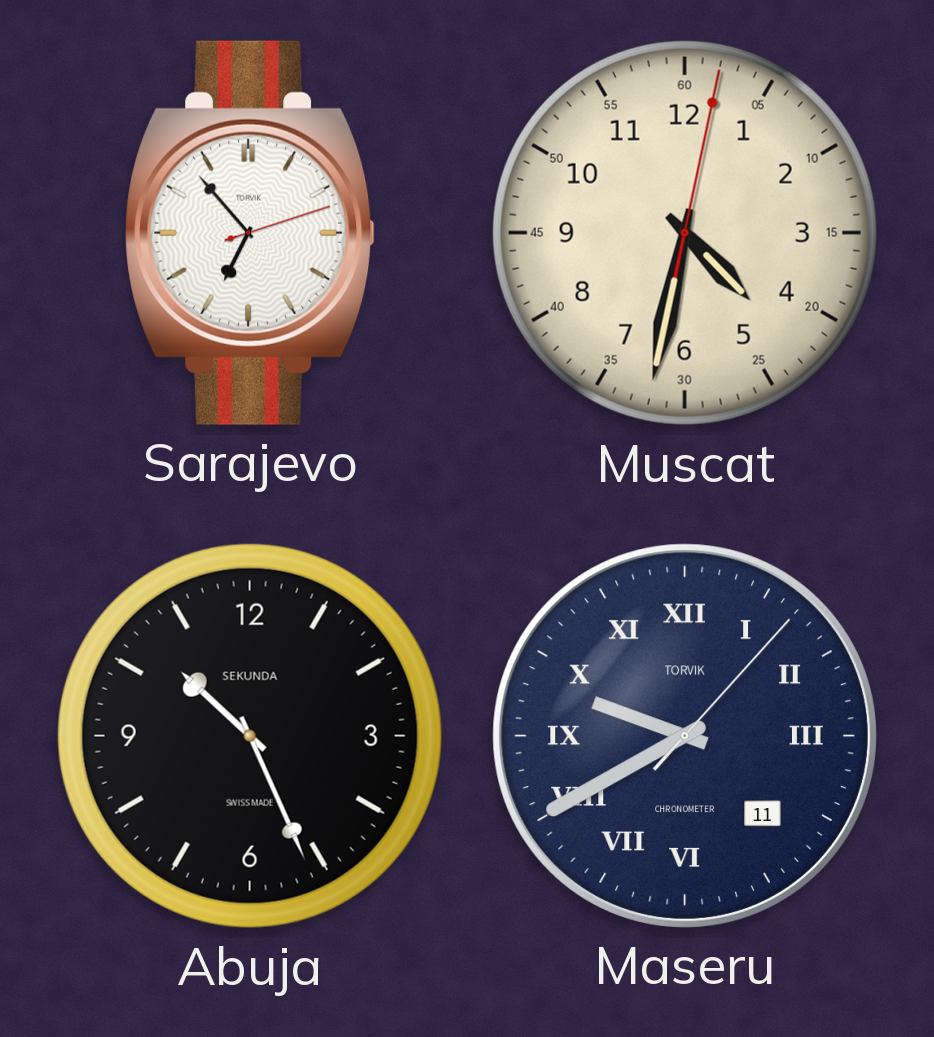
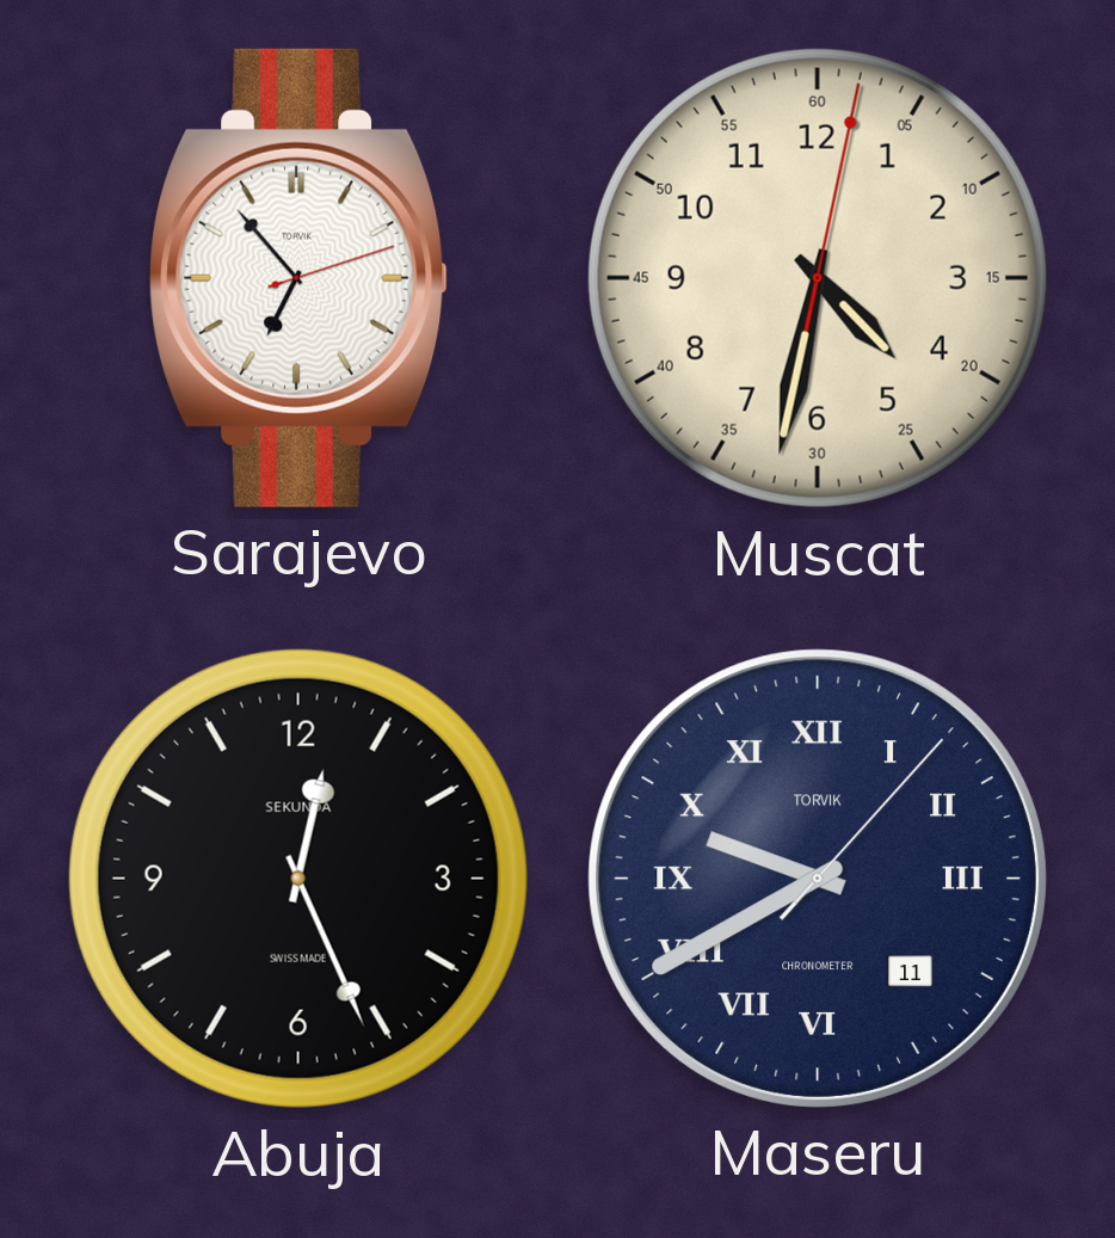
Abuja: 10:26 -> 12:26 (298, 879)
